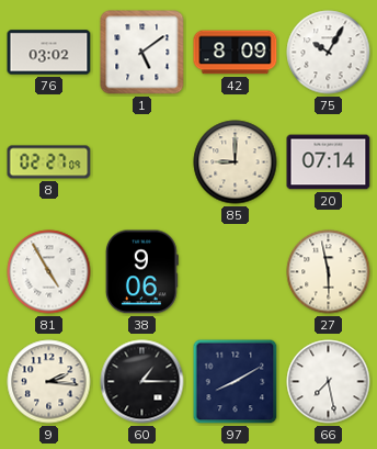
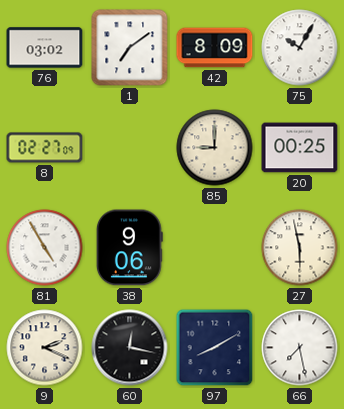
1: 5:09 -> 7:09 (130, 48)
20: 07:14 -> 00:25 (300, 148)
9: 2:16 -> 2:19 (45, 348)
60: 1:15 -> 12:17 (130, 348)
